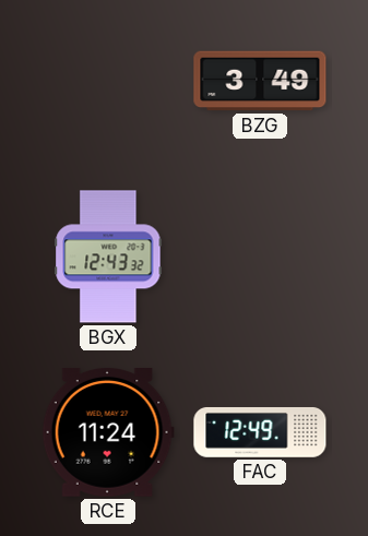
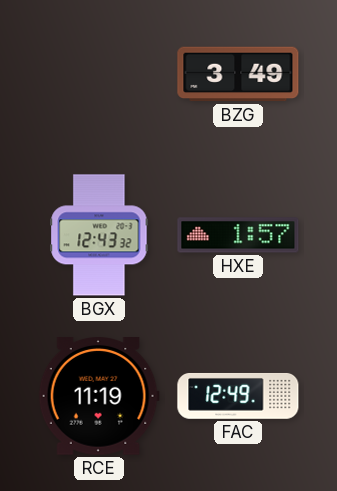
HXE: none -> 1:57 (238, 235)
RCE: 11:24 -> 11:19 (99, 397)
